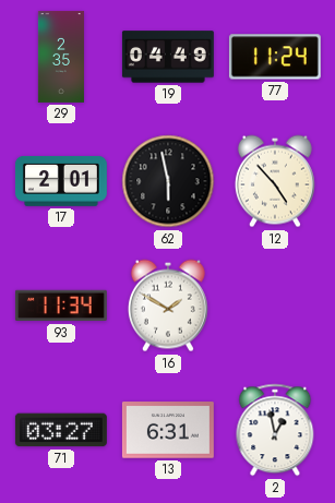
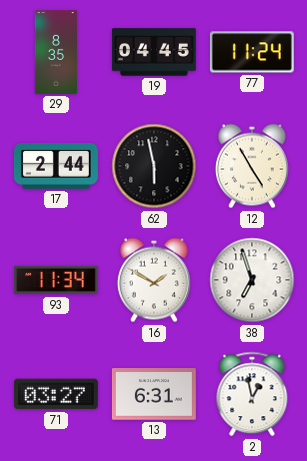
29: 2:35 -> 8:35 (56, 53)
19: 04:49 -> 04:45 (154, 52)
17: 2:01 -> 2:44 (56, 166)
12: 4:53 -> 4:55 (252, 166)
38: none -> 6:57 (252, 280)
